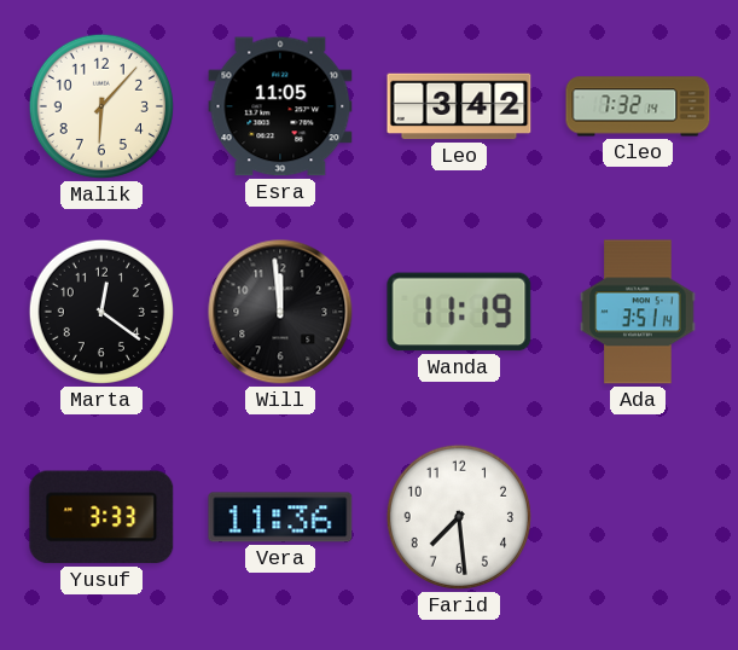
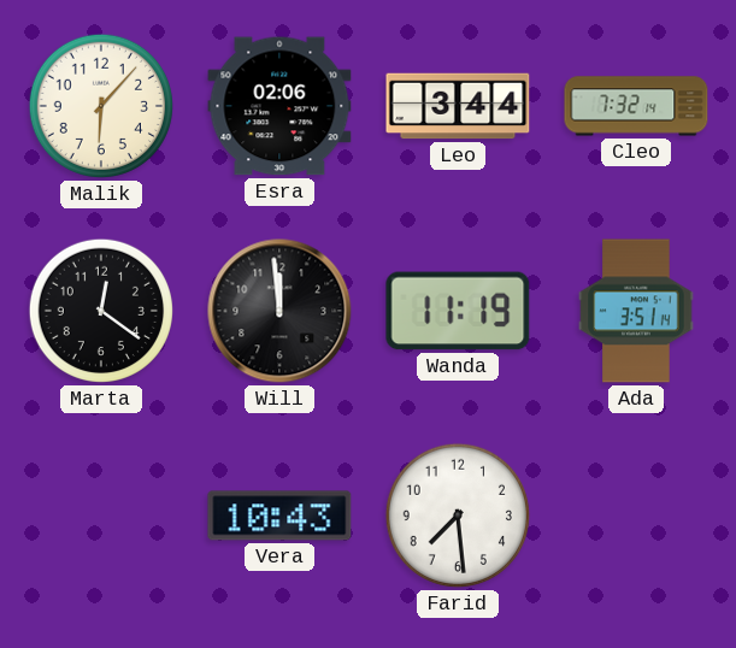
Esra: 11:05 -> 02:06 (279, 106)
Leo: 3:42 -> 3:44 (458, 106)
Yusuf: 3:33 -> none (101, 517)
Vera: 11:36 -> 10:43 (279, 516)
